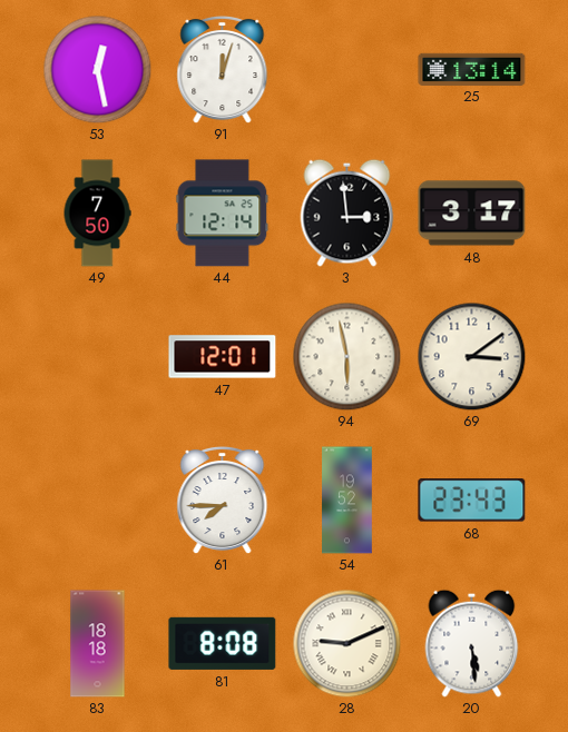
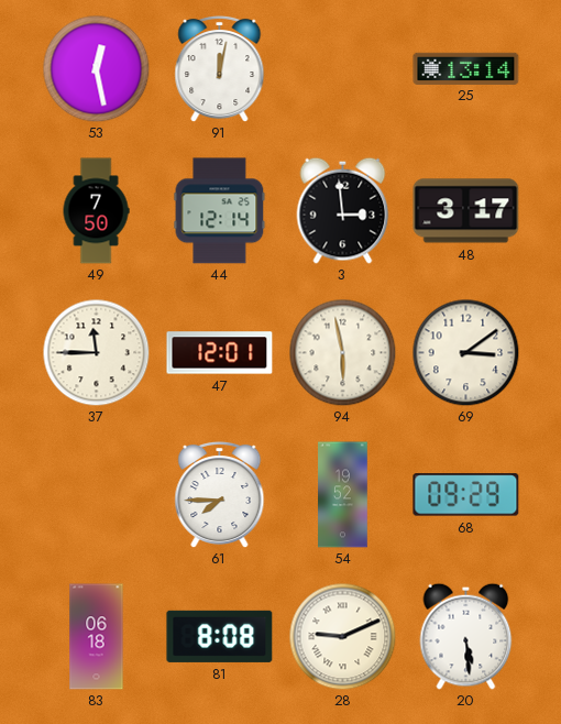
91: 12:03 -> 12:02 (220, 68)
37: none -> 11:45 (96, 352)
68: 23:43 -> 09:29 (466, 495)
83: 18:18 -> 06:18 (97, 637)
